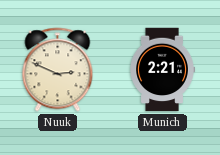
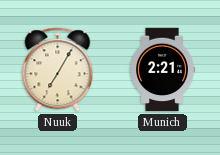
Nuuk: 2:49 -> 7:05 (58, 70)
